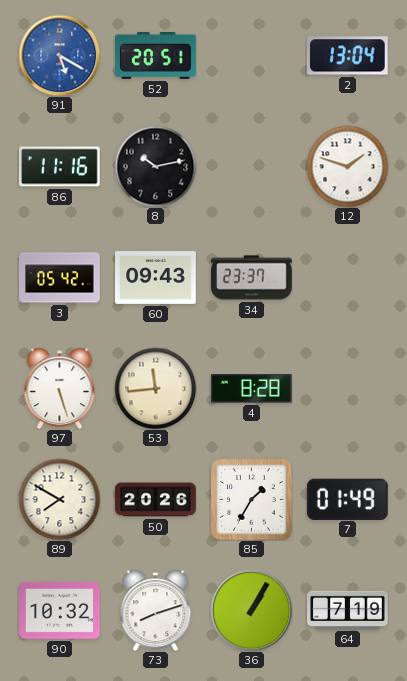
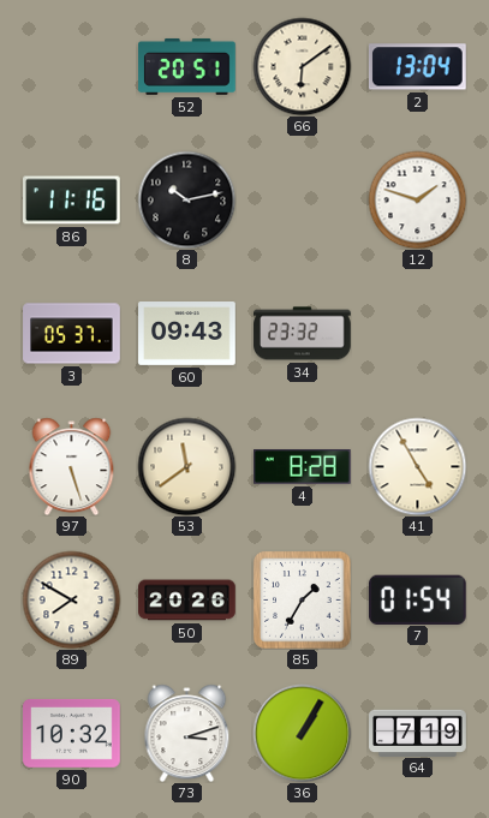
91: 5:20 -> none (59, 55)
66: none -> 6:09 (302, 66)
3: 05:42 -> 05:37 (72, 334)
34: 23:37 -> 23:32 (303, 334)
53: 11:44 -> 11:39 (186, 466)
41: none -> 4:55 (417, 466)
7: 01:49 -> 01:54 (417, 599)
73: 8:12 -> 3:12 (187, 733)
